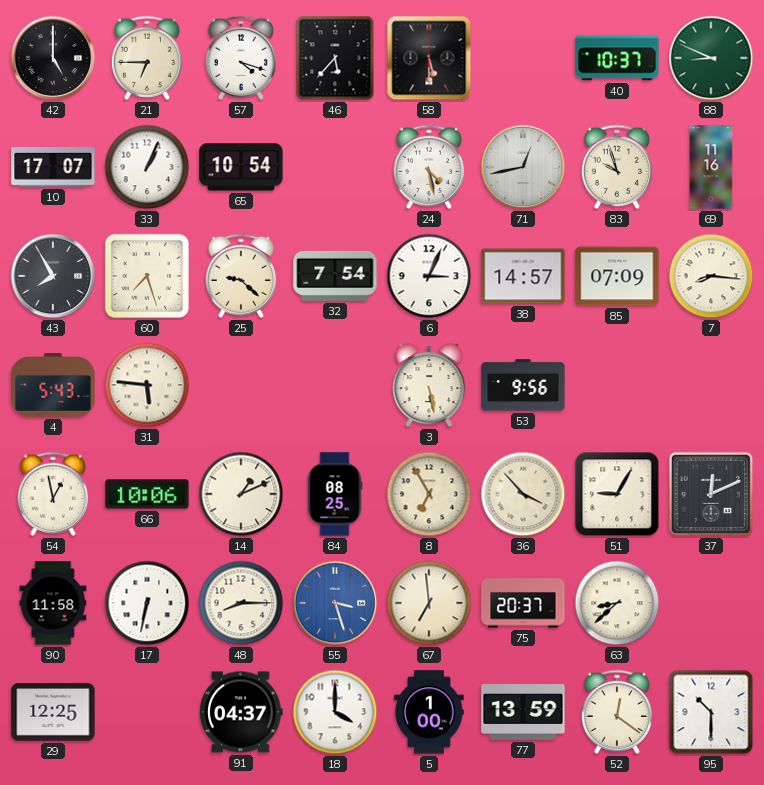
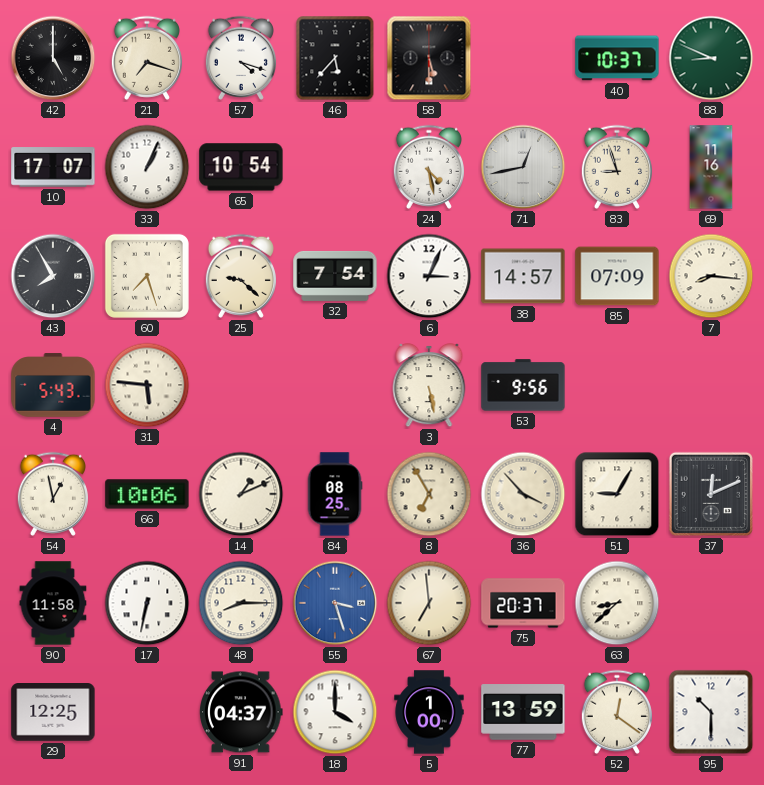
21: 6:45 -> 7:18 (147, 58)
83: 9:57 -> 8:57 (617, 167)
